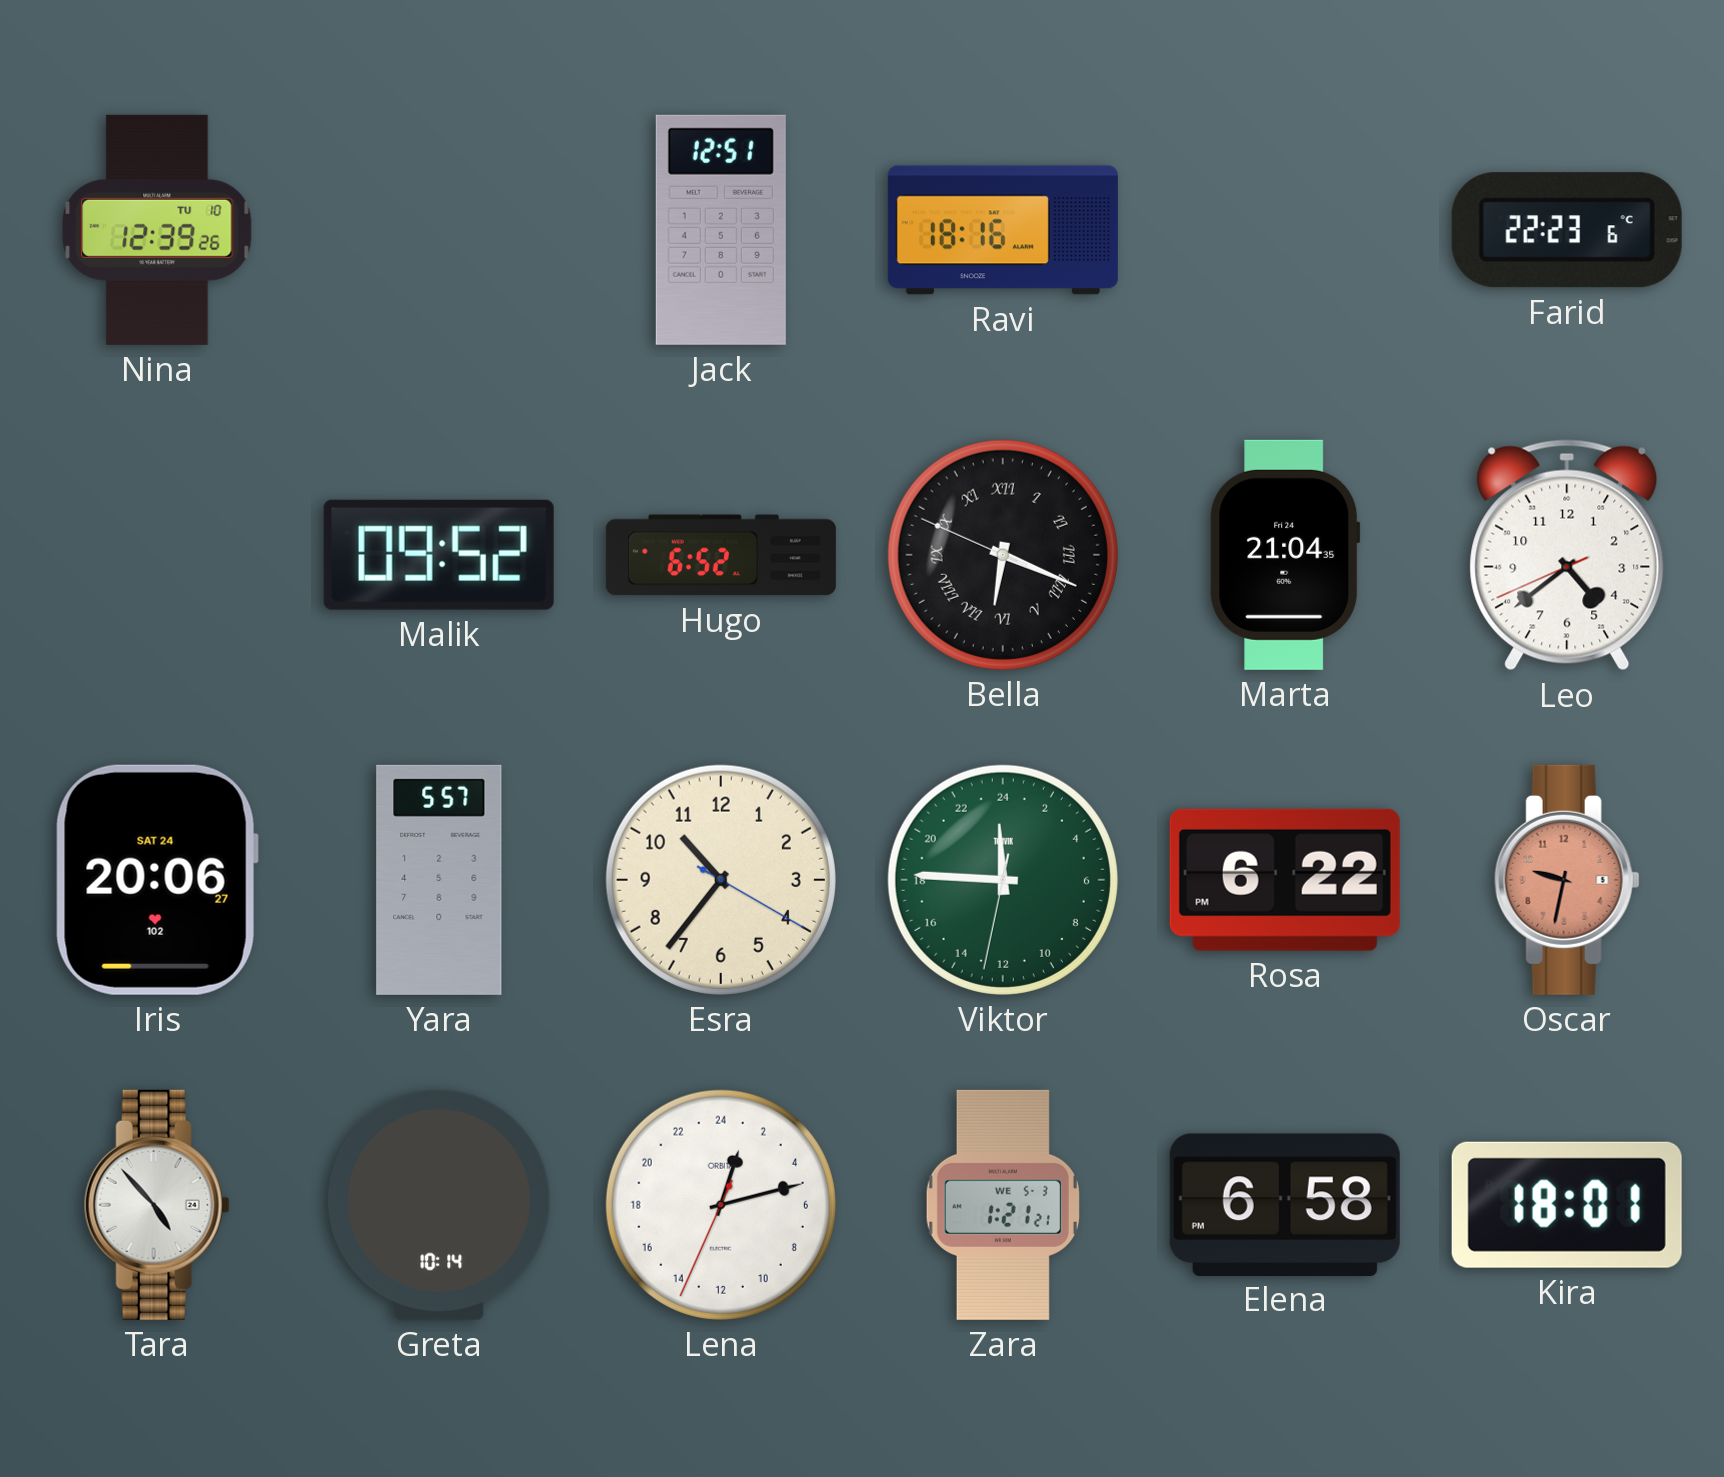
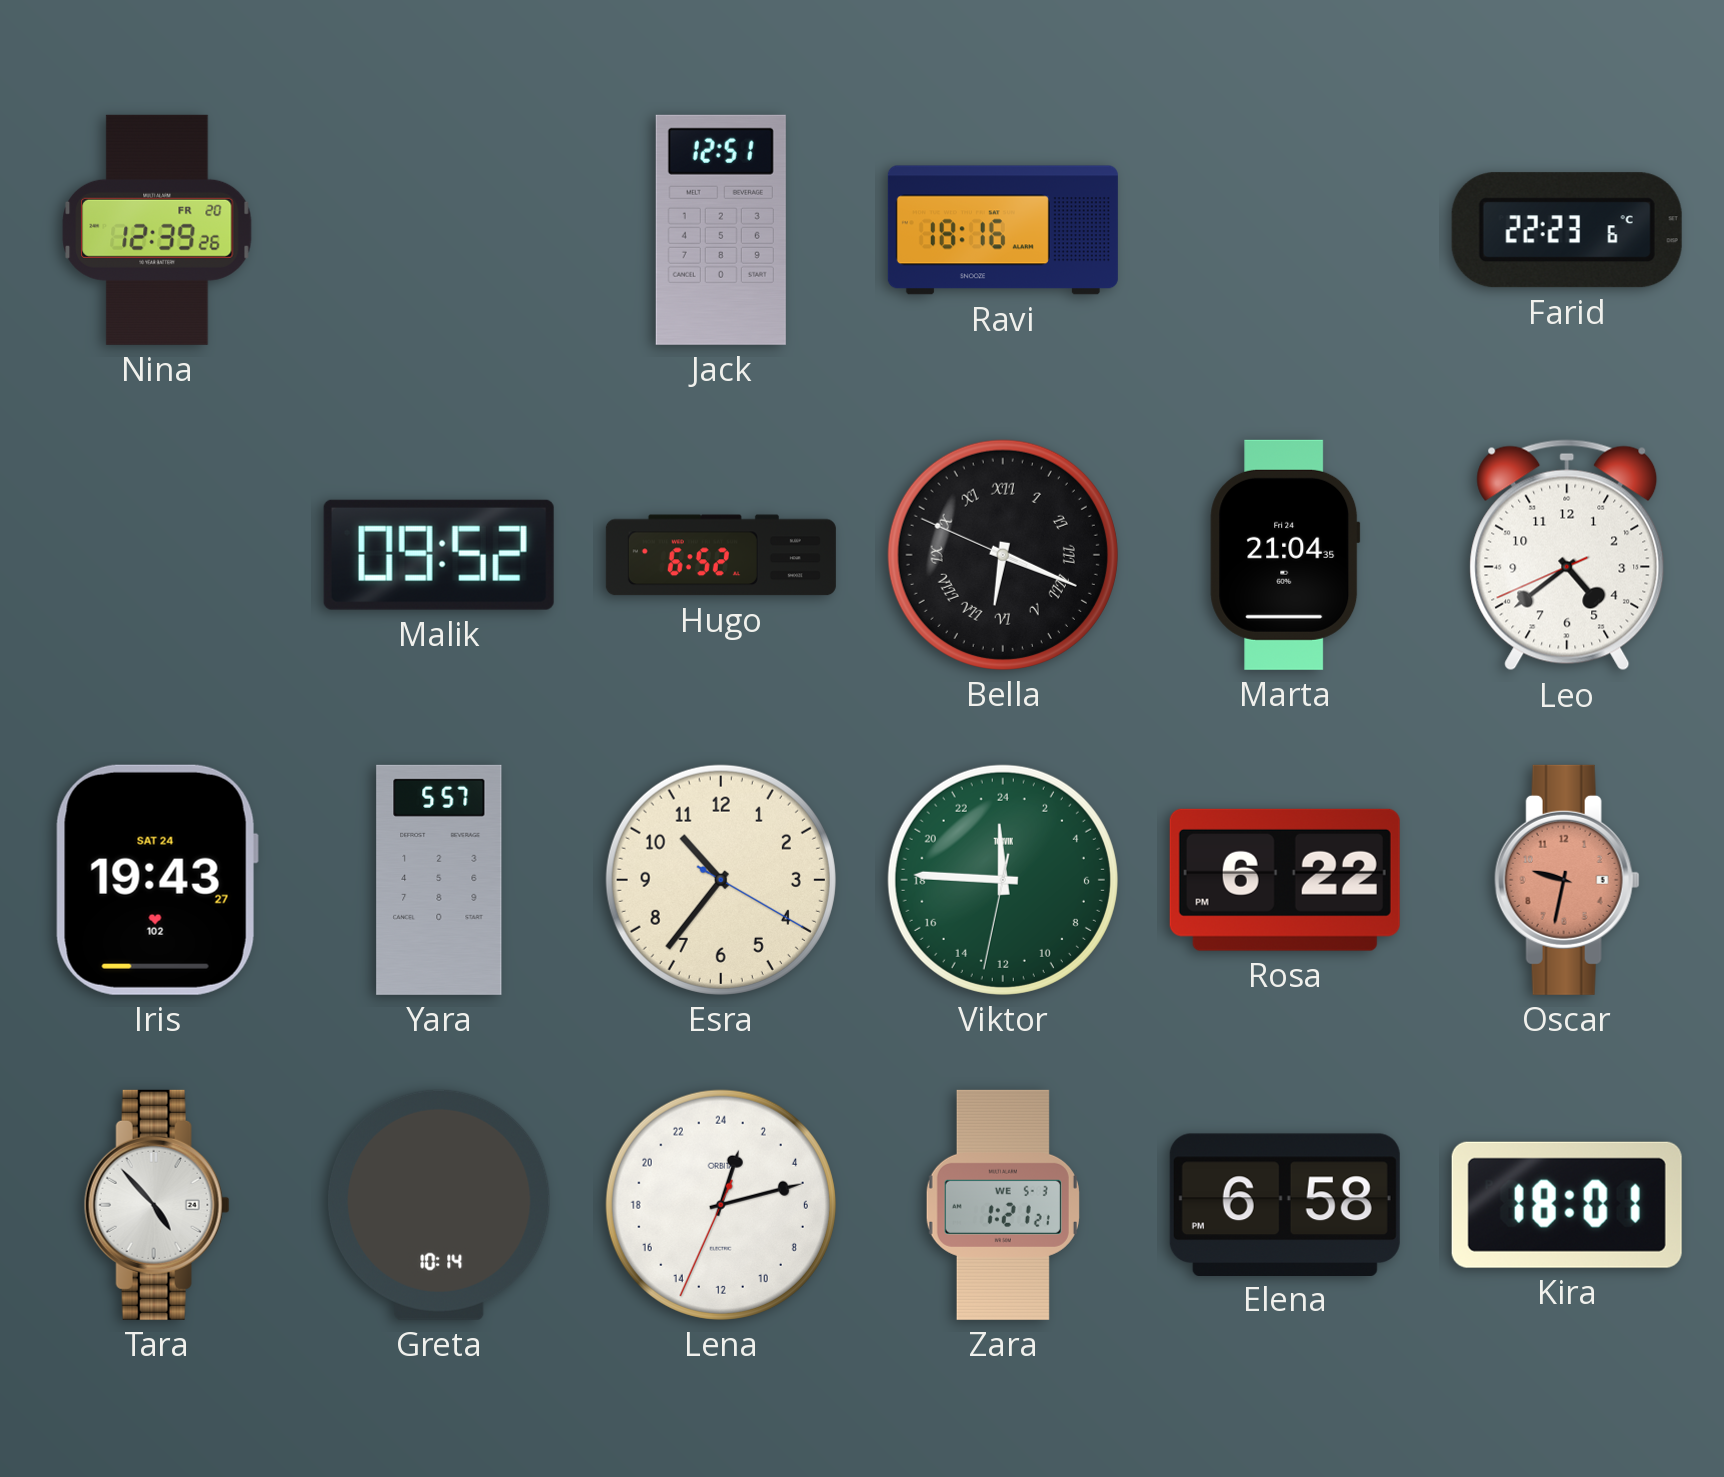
Nina date: TU 10 -> FR 20 (157, 230)
Iris: 20:06 -> 19:43 (157, 880)
